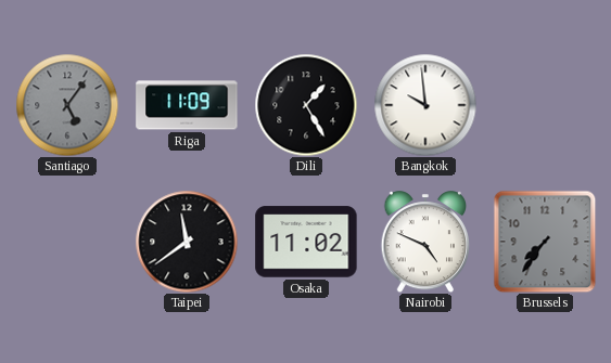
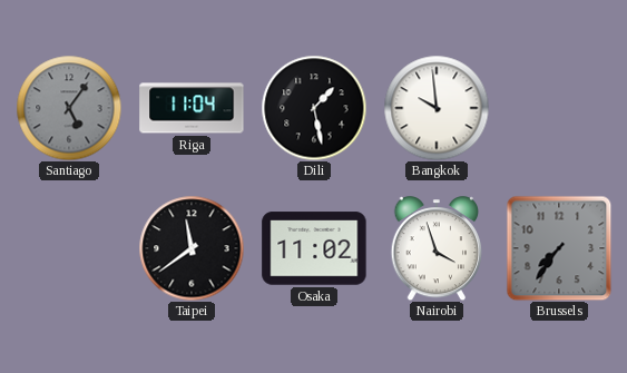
Riga: 11:09 -> 11:04 (192, 108)
Dili: 1:25 -> 1:28 (314, 108)
Nairobi: 4:49 -> 3:57 (437, 248)
